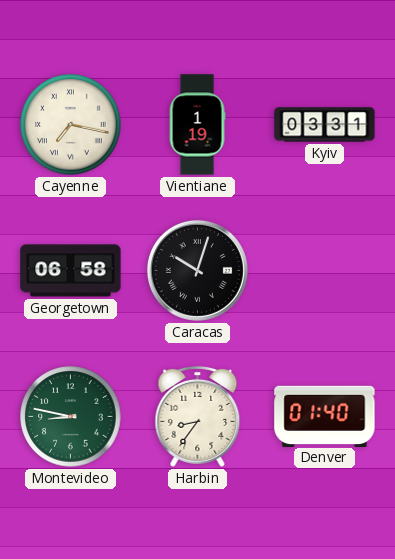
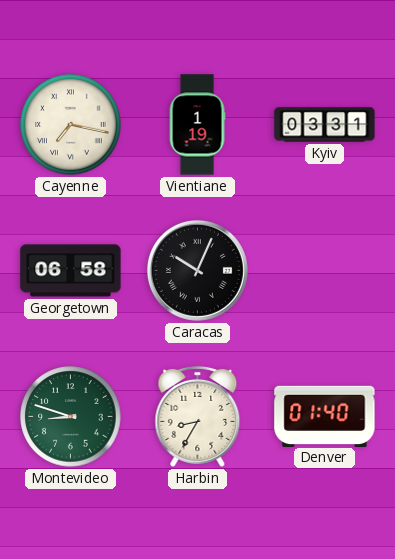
Caracas: 10:03 -> 10:04 (197, 270)
Montevideo: 8:47 -> 8:48 (71, 417)
Harbin: 8:36 -> 8:35 (198, 416)
